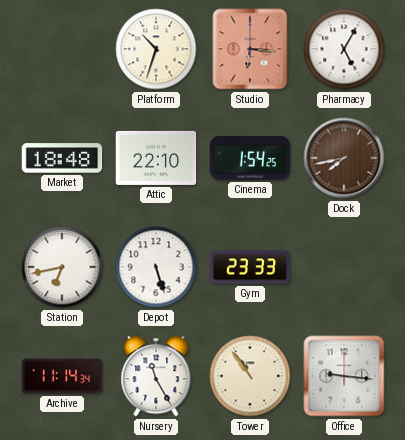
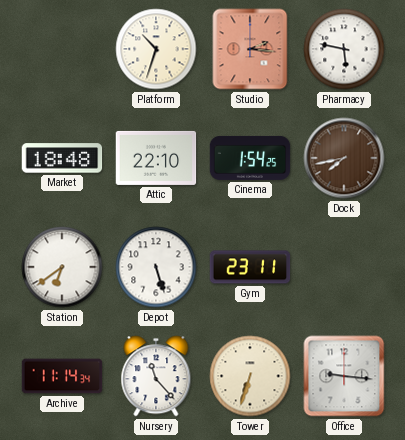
Studio: 6:16 -> 2:16 (250, 49)
Pharmacy: 5:05 -> 5:47 (344, 49)
Station: 6:43 -> 6:39 (62, 267)
Gym: 23:33 -> 23:11 (250, 267)
Nursery: 11:25 -> 11:23 (156, 376)
Tower: 10:54 -> 6:33 (250, 376)
